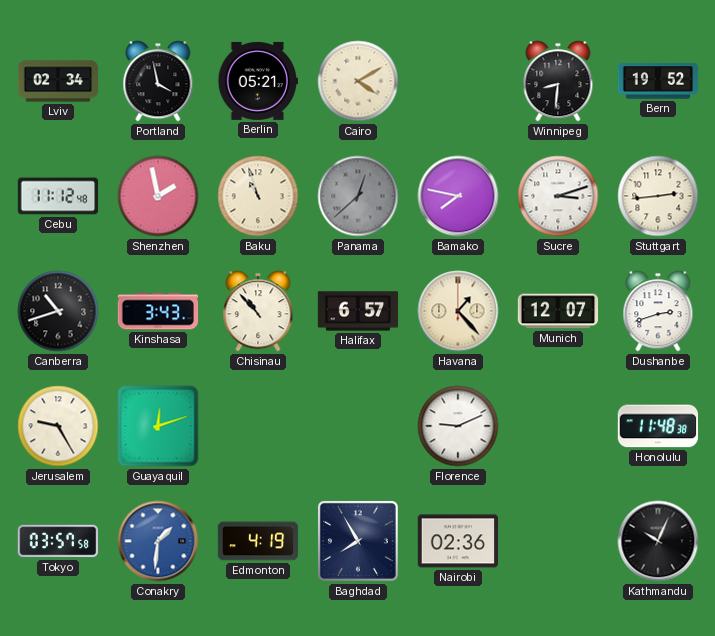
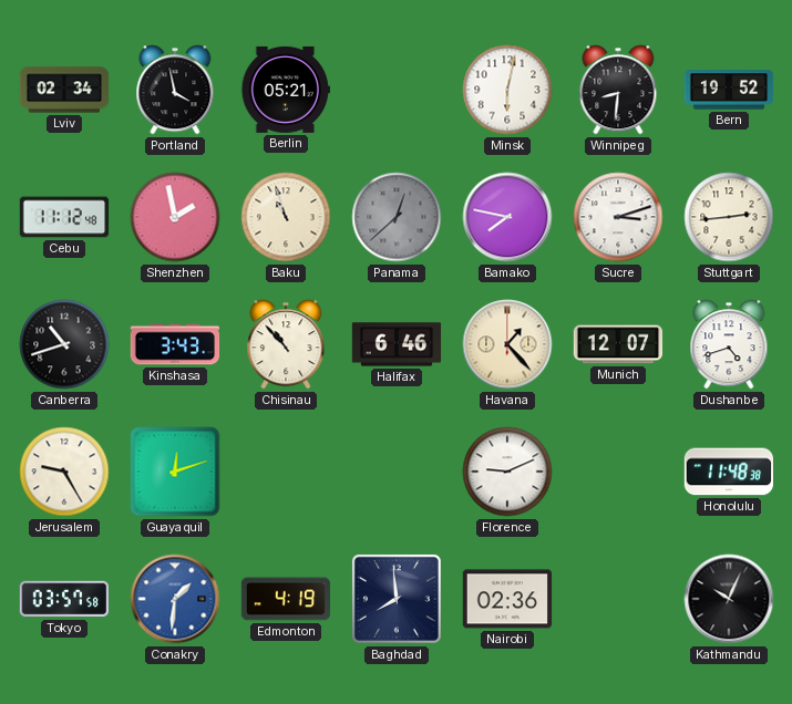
Cairo: 4:10 -> none (358, 81)
Minsk: none -> 6:02 (507, 90)
Halifax: 6:57 -> 6:46 (397, 344)
Dushanbe: 2:42 -> 4:42 (729, 344)
Baghdad: 7:55 -> 7:59 (397, 599)
